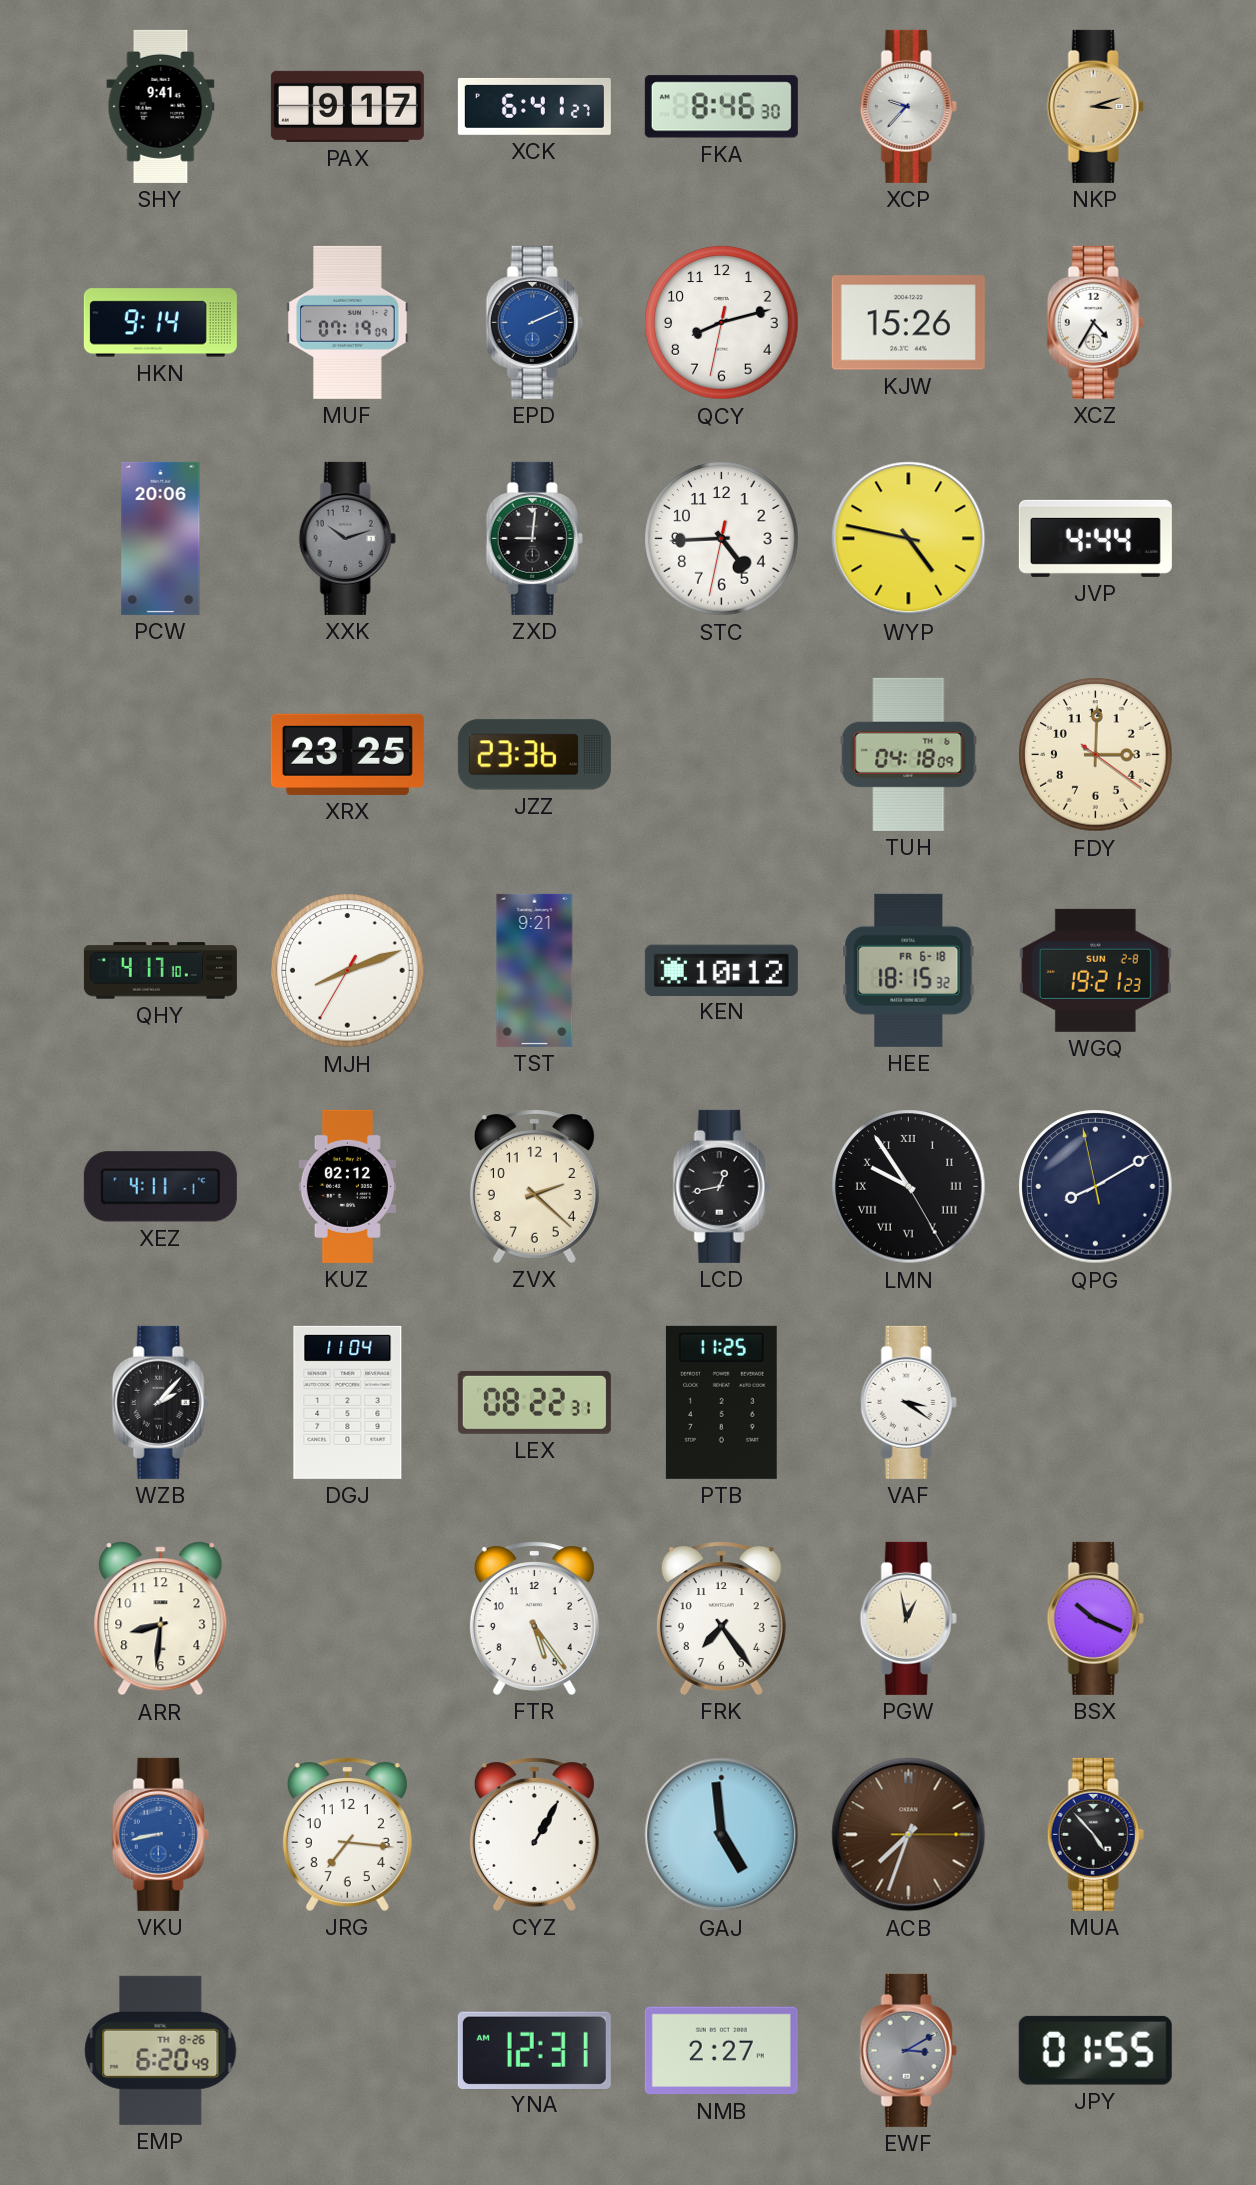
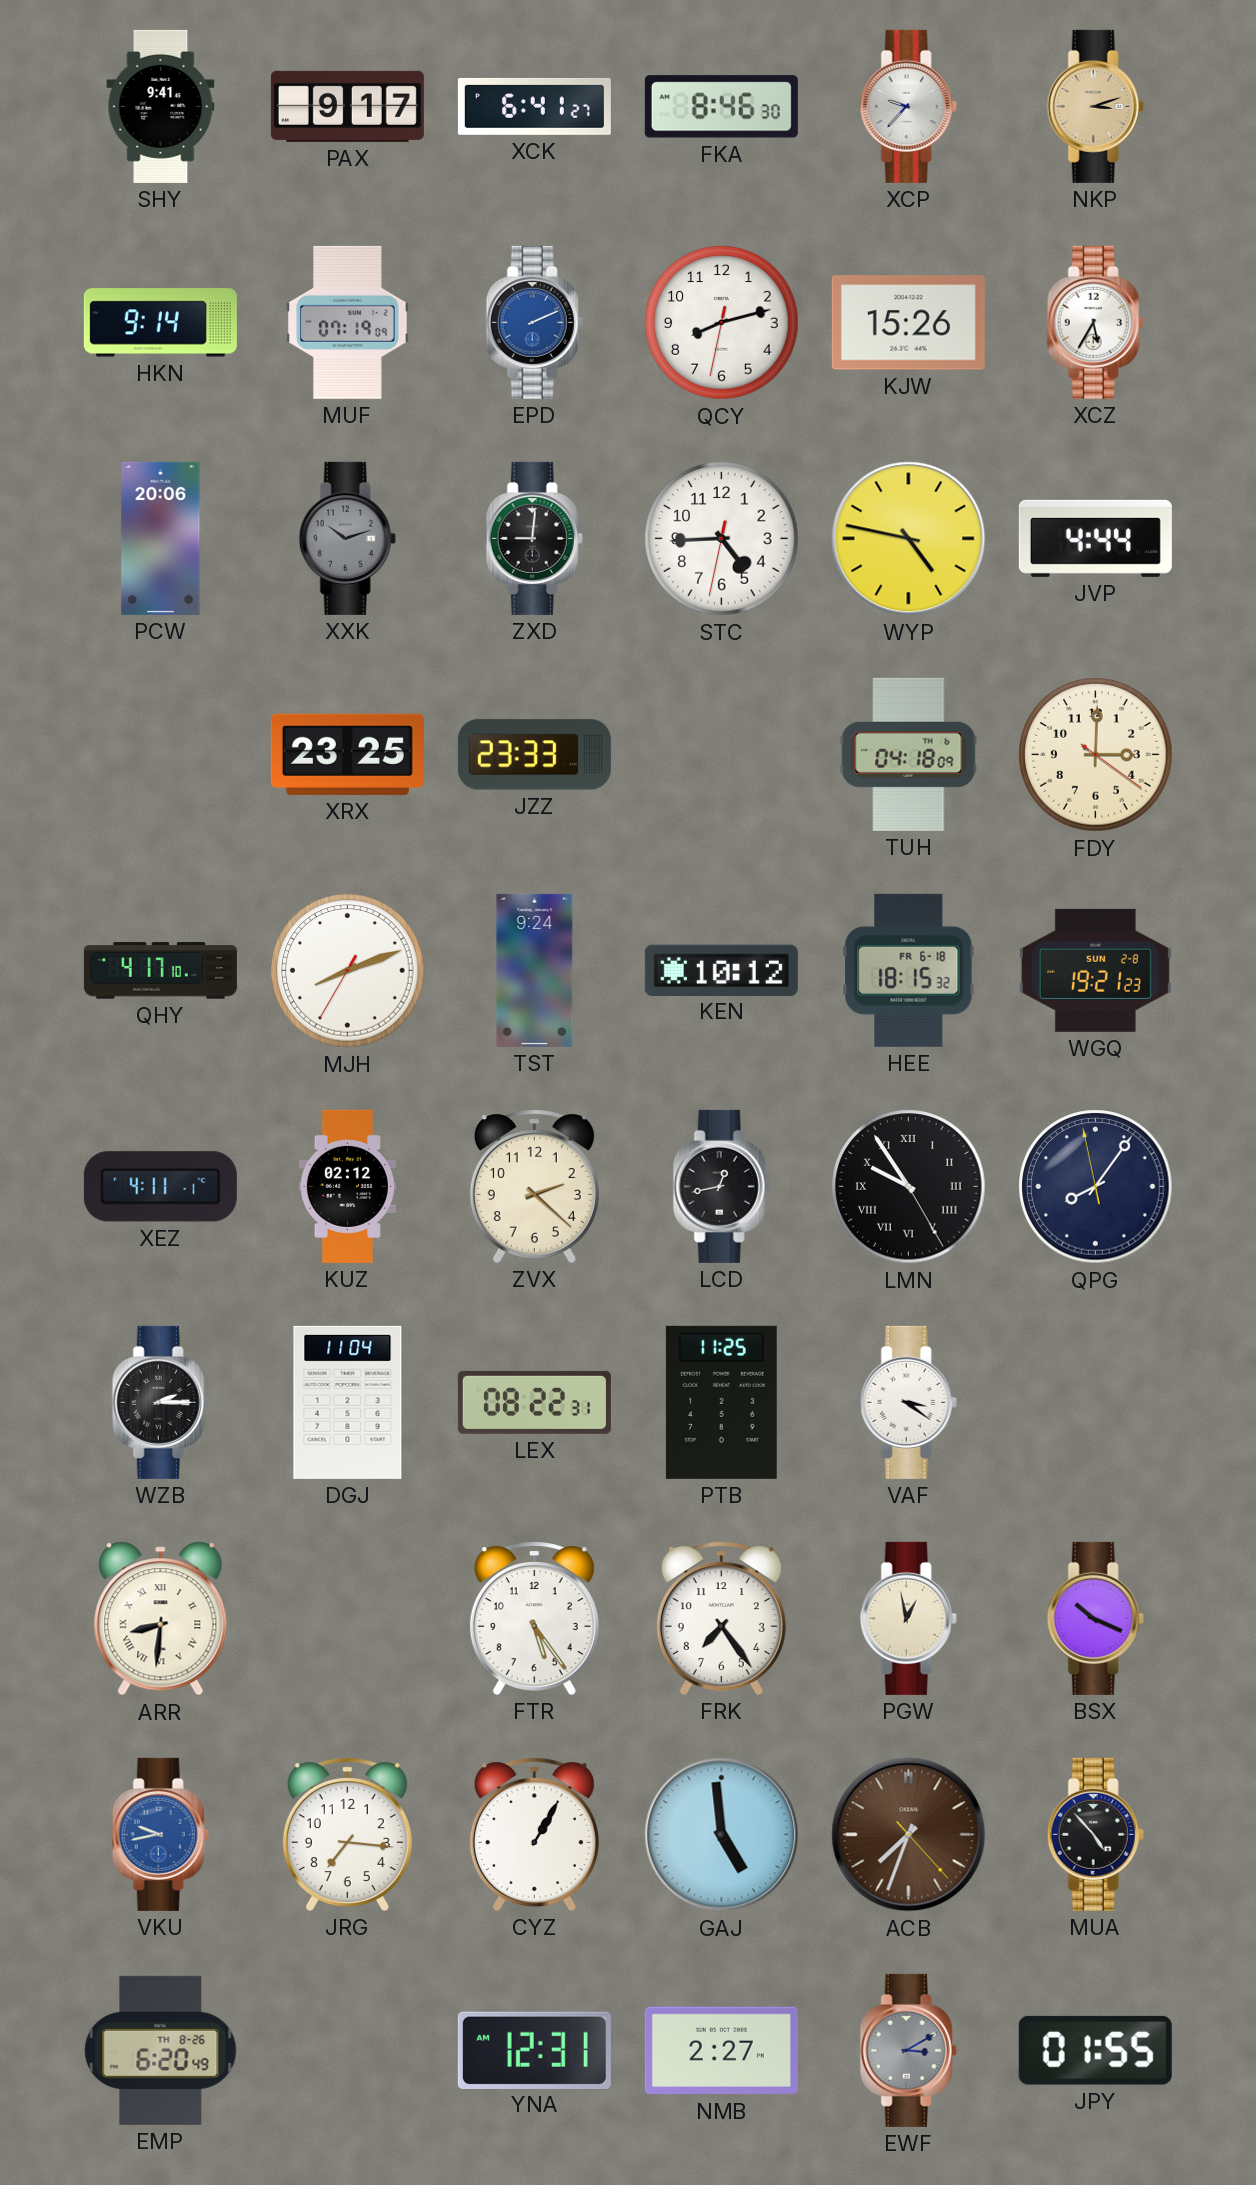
XCZ: 4:35 -> 5:35 (1095, 322)
JZZ: 23:36 -> 23:33 (534, 755)
TST: 9:21 -> 9:24 (535, 970)
QPG: 8:09 -> 8:05 (1096, 1187)
WZB: 2:07 -> 2:15 (160, 1402)
ARR numerals: Arabic -> Roman (161, 1619)
VKU: 8:43 -> 9:43 (160, 1834)
ACB: 7:33:15 -> 7:33:23 (909, 1835)
